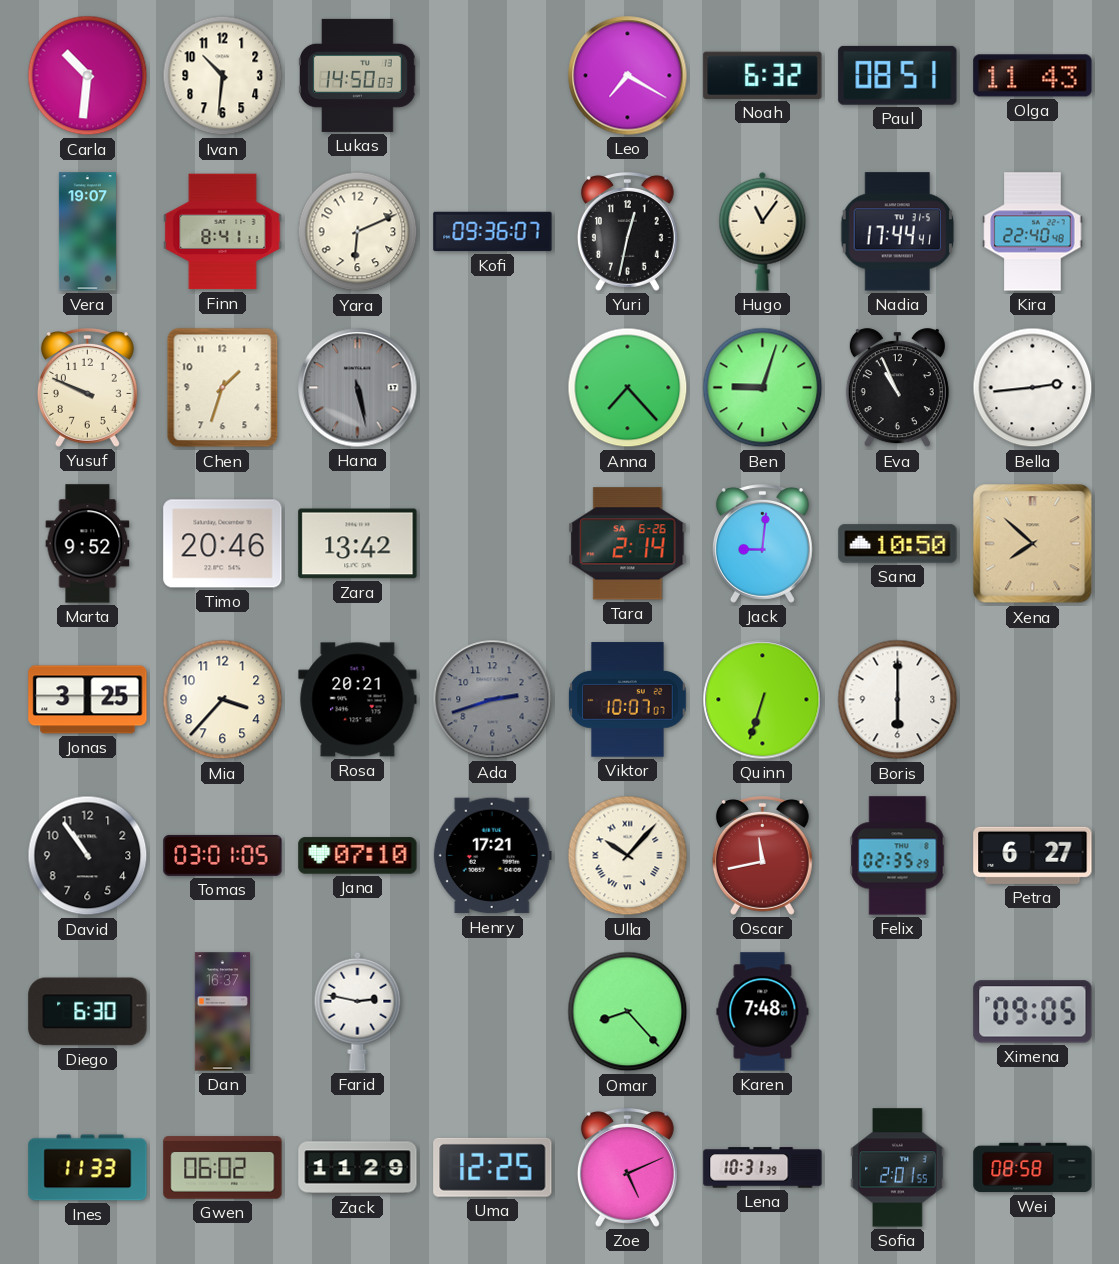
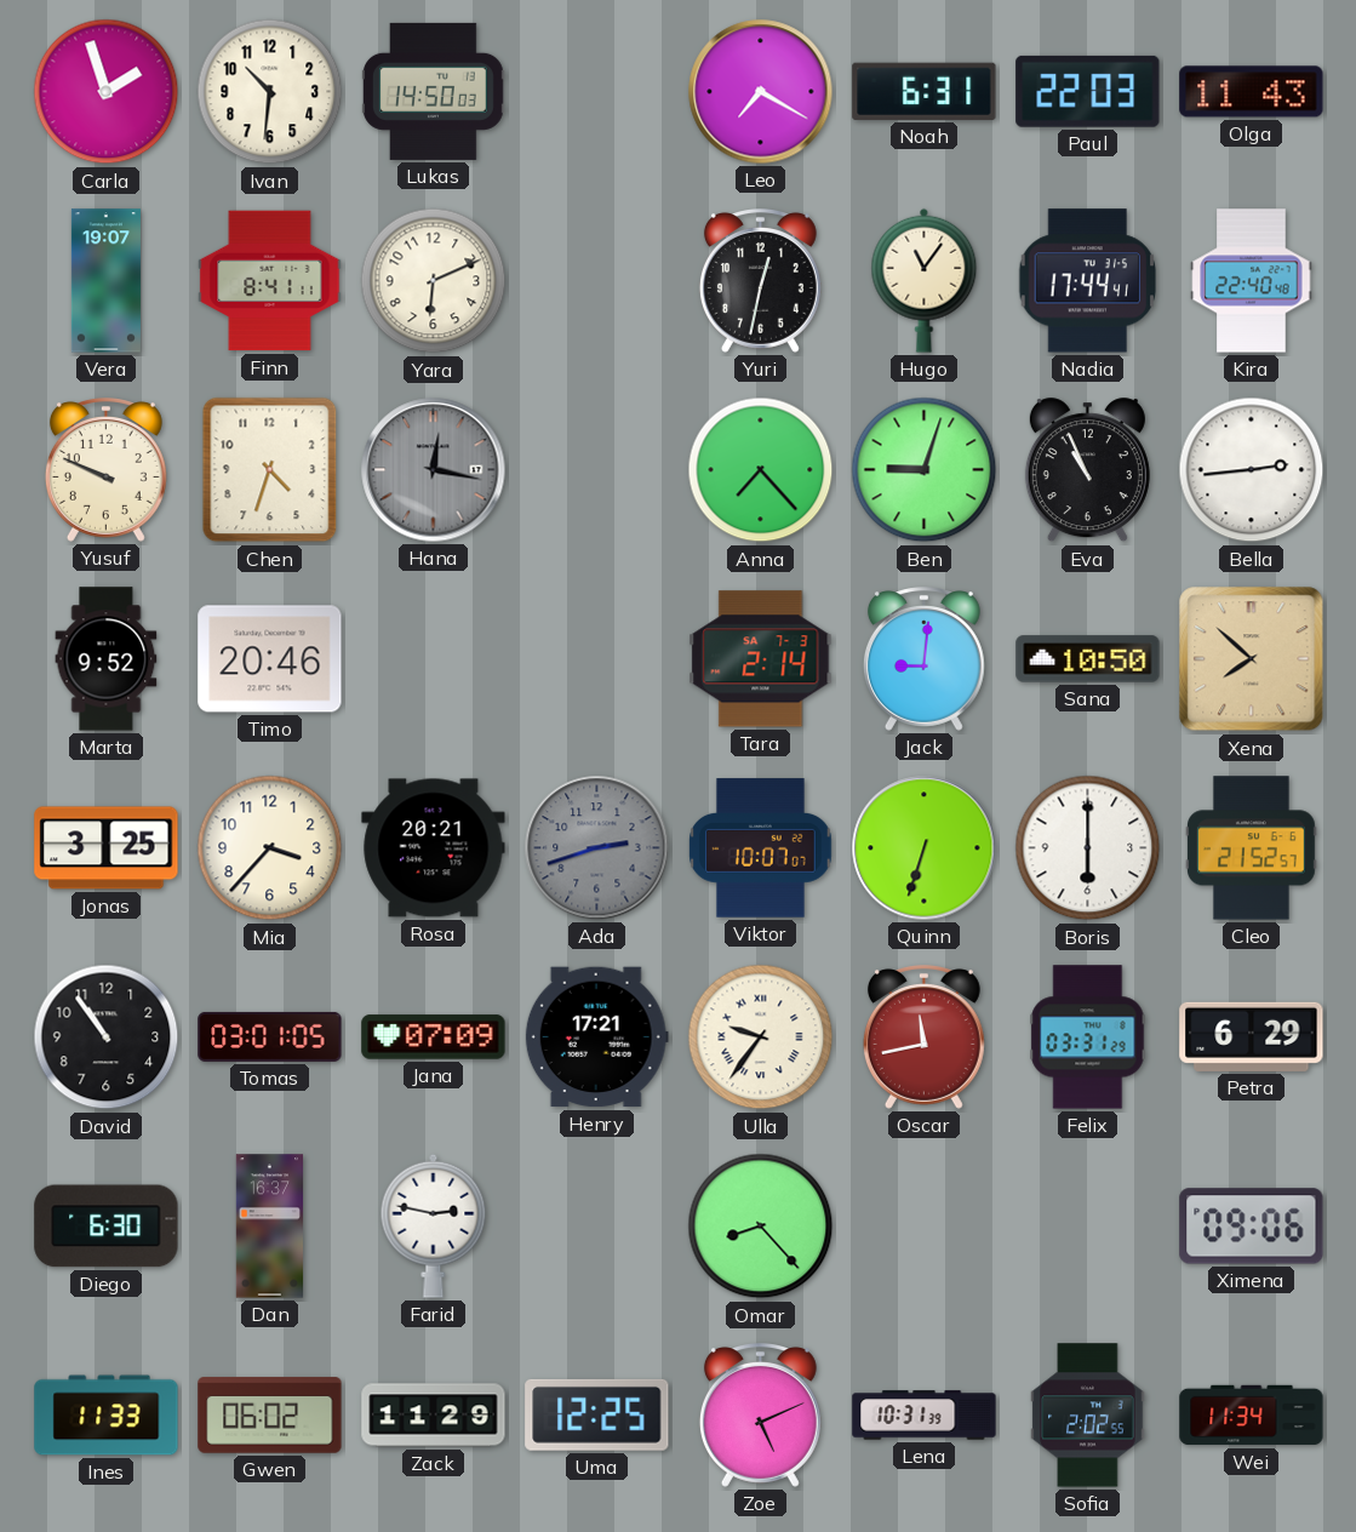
Carla: 10:31 -> 1:57 (107, 92)
Noah: 6:32 -> 6:31 (925, 91)
Paul: 08:51 -> 22:03 (1088, 91)
Kofi: 09:36 -> none (493, 232)
Chen: 1:33 -> 4:33 (270, 470)
Hana: 5:28 -> 12:17 (434, 470)
Zara: 13:42 -> none (358, 544)
Tara date: SA 6-26 -> SA 7-3 (761, 659)
Cleo: none -> 21:52 (1252, 848)
Jana: 07:10 -> 07:09 (434, 1037)
Ulla: 10:07 -> 9:36 (761, 1037)
Felix: 02:35 -> 03:31 (1088, 1037)
Petra: 6:27 -> 6:29 (1252, 1036)
Karen: 7:48 -> none (763, 1012)
Ximena: 09:05 -> 09:06 (1252, 1227)
Sofia: 2:01 -> 2:02 (1088, 1416)
Wei: 08:58 -> 11:34 (1252, 1416)
